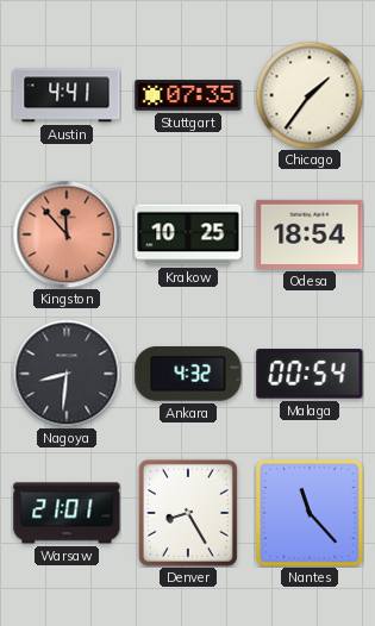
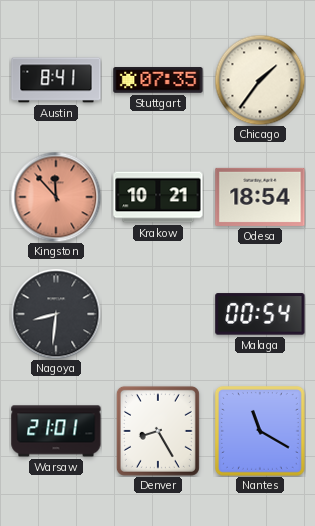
Austin: 4:41 -> 8:41 (56, 80)
Krakow: 10:25 -> 10:21 (158, 197)
Ankara: 4:32 -> none (188, 375)
Nantes: 11:23 -> 11:20 (260, 431)
